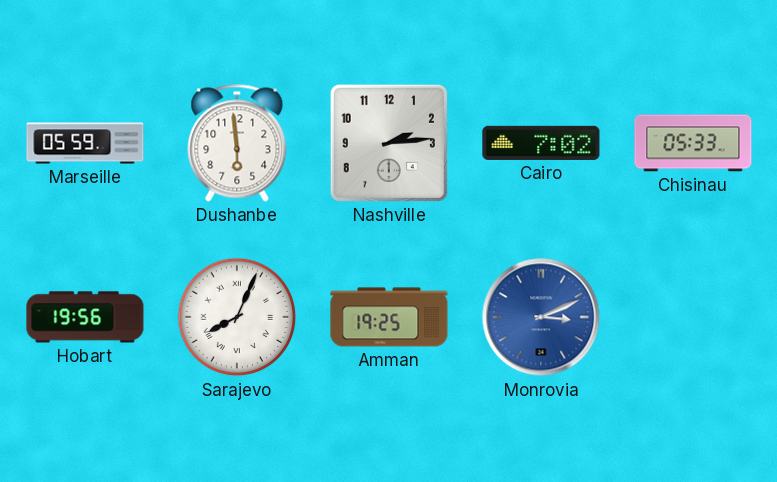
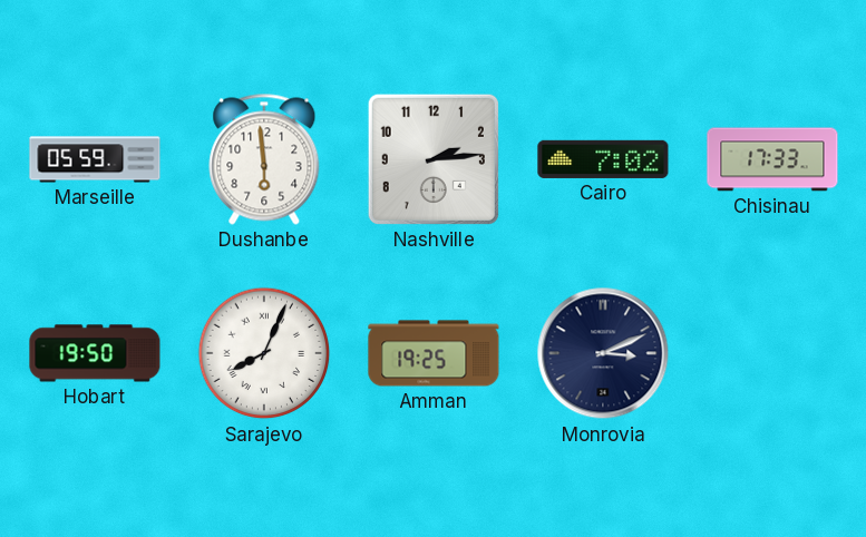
Chisinau: 05:33 -> 17:33 (772, 159)
Hobart: 19:56 -> 19:50 (95, 353)
Monrovia dial: blue -> navy (603, 353)
